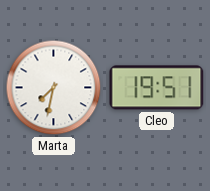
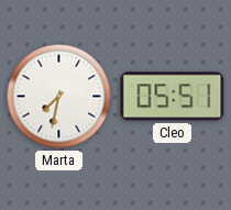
Cleo: 19:51 -> 05:51 (173, 97)
